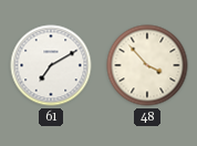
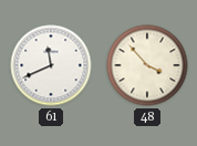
61: 7:10 -> 11:41 (51, 65)
